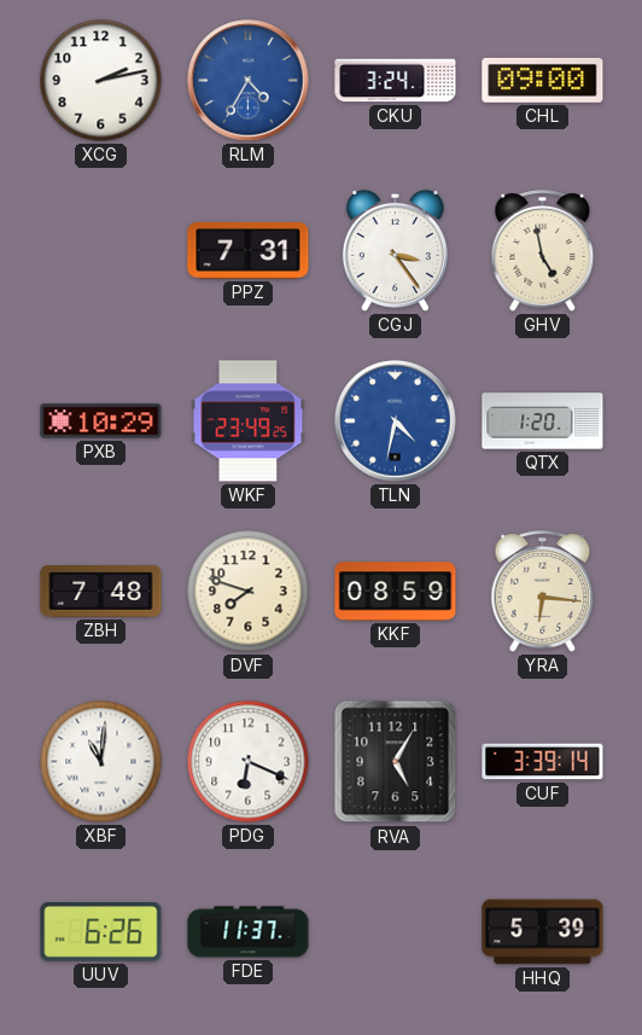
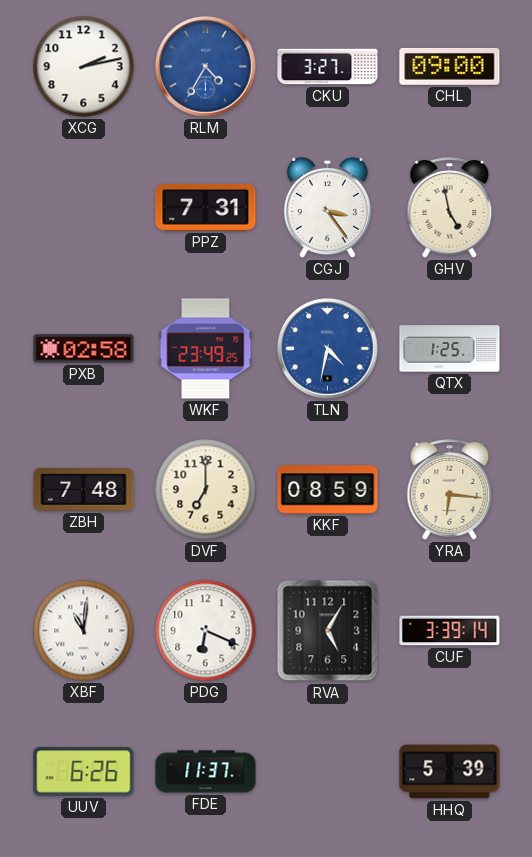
CKU: 3:24 -> 3:27 (328, 67)
PXB: 10:29 -> 02:58 (84, 349)
QTX: 1:20 -> 1:25 (450, 349)
DVF: 7:48 -> 7:00 (206, 490)
